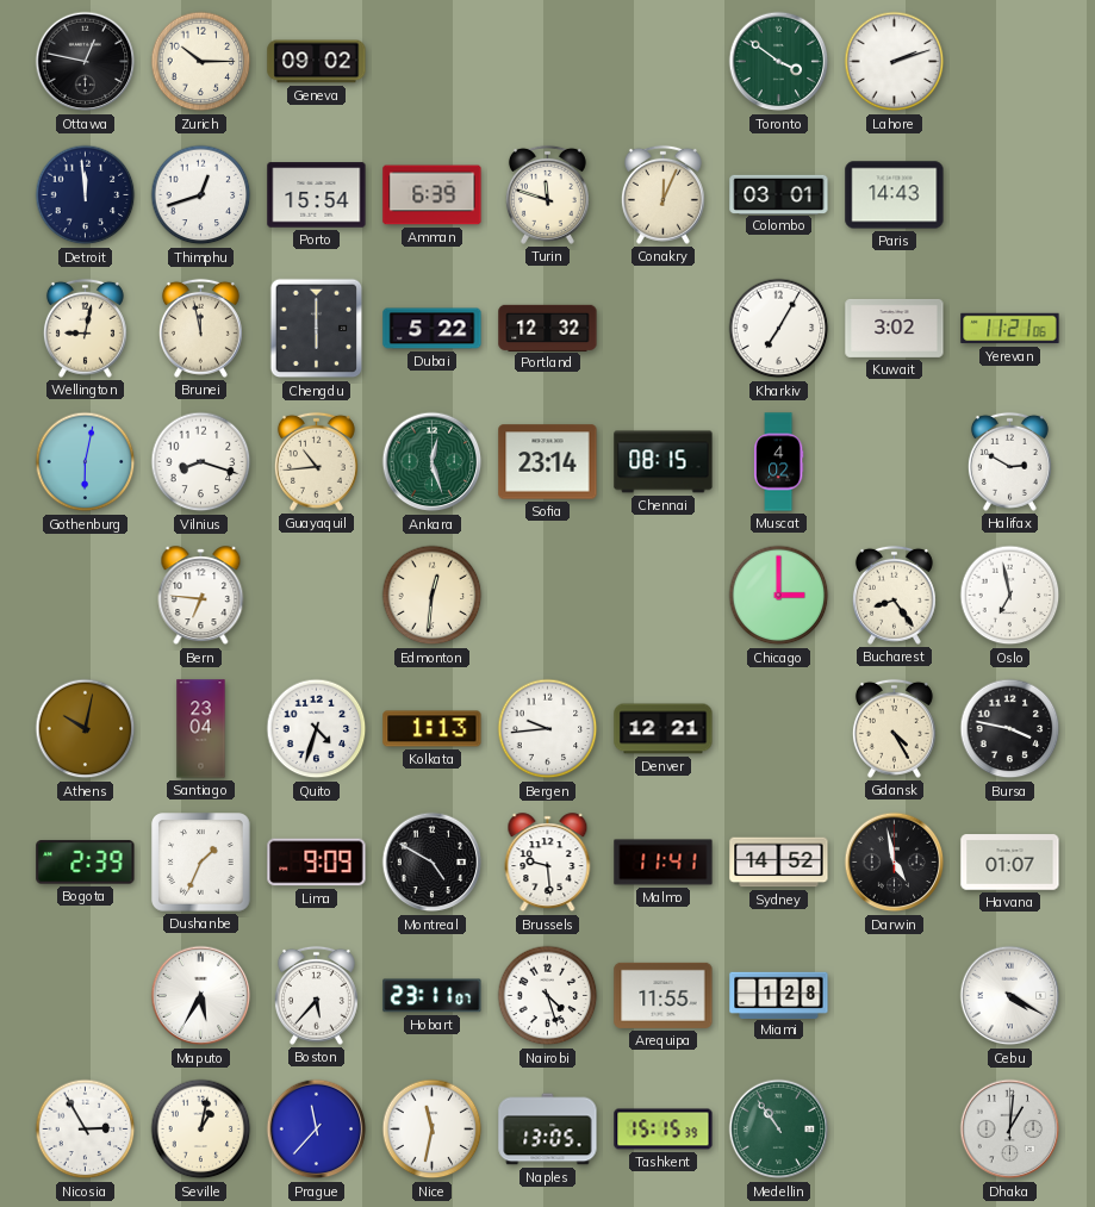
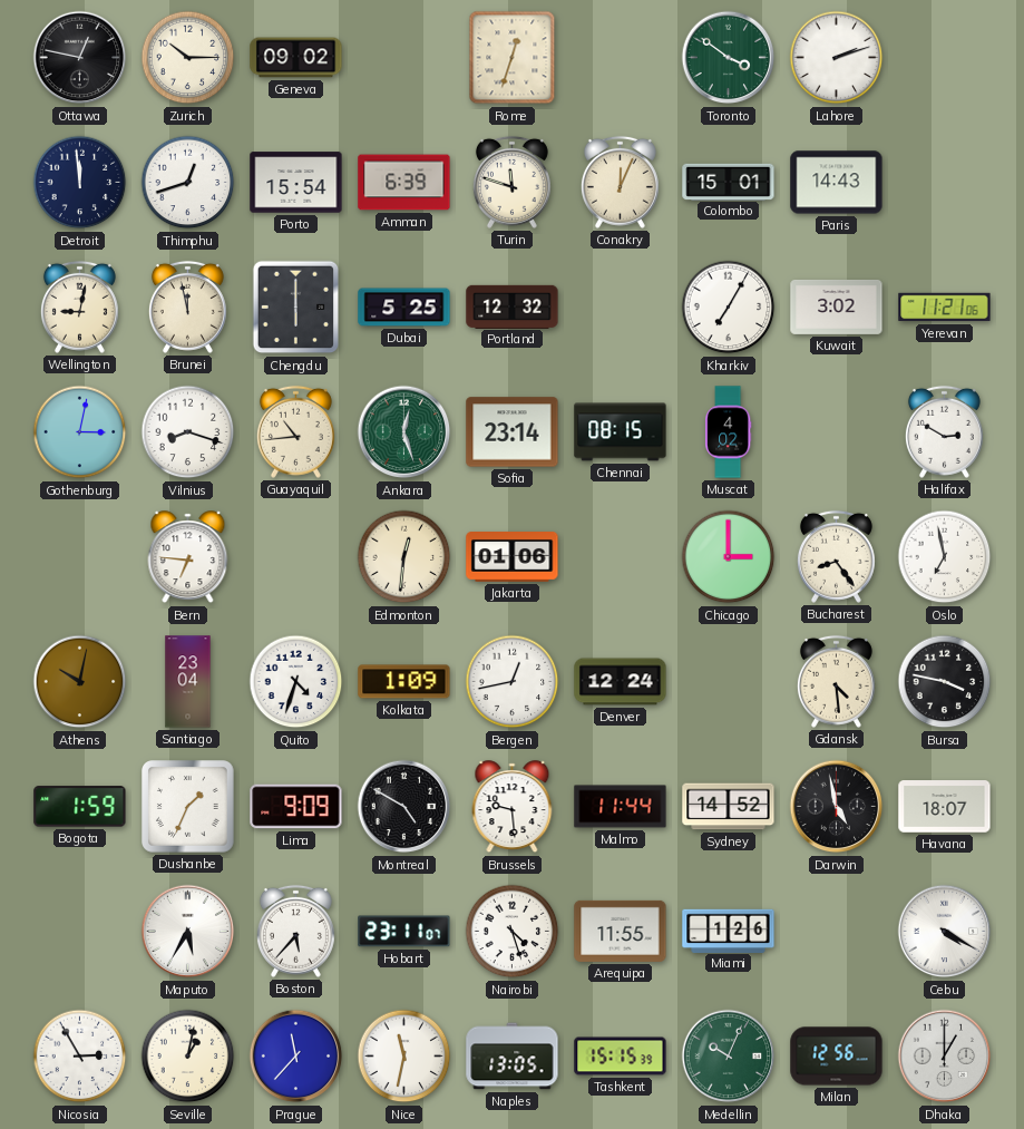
Rome: none -> 12:33 (513, 58)
Colombo: 03:01 -> 15:01 (729, 182)
Dubai: 5:22 -> 5:25 (404, 308)
Gothenburg: 6:02 -> 3:02 (80, 432)
Jakarta: none -> 01:06 (513, 557)
Kolkata: 1:13 -> 1:09 (404, 682)
Bergen: 9:44 -> 12:43 (513, 682)
Denver: 12:21 -> 12:24 (621, 682)
Gdansk: 4:25 -> 4:29 (836, 681)
Bogota: 2:39 -> 1:59 (80, 807)
Malmo: 11:41 -> 11:44 (621, 807)
Havana: 01:07 -> 18:07 (945, 807)
Miami: 1:28 -> 1:26 (729, 931)
Medellin: 10:54 -> 10:04 (729, 1057)
Milan: none -> 12:56 (837, 1057)
Dhaka: 1:01 -> 1:00 (945, 1057)
